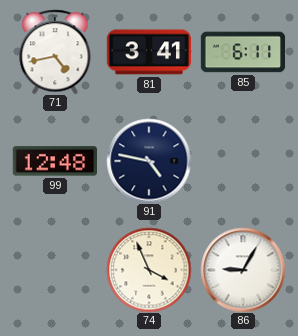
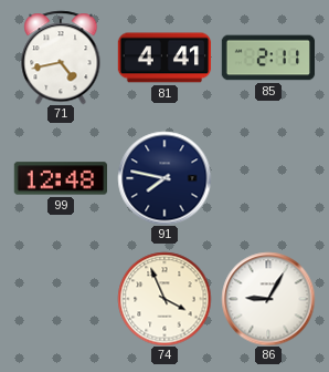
81: 3:41 -> 4:41 (164, 58)
85: 6:11 -> 2:11 (268, 58)
91: 4:47 -> 7:47 (164, 178)
